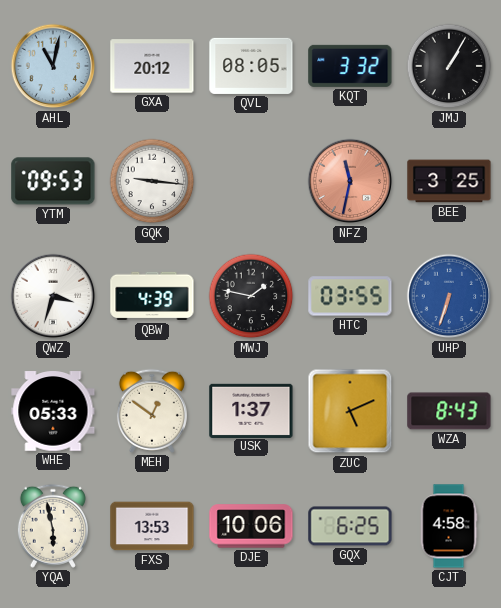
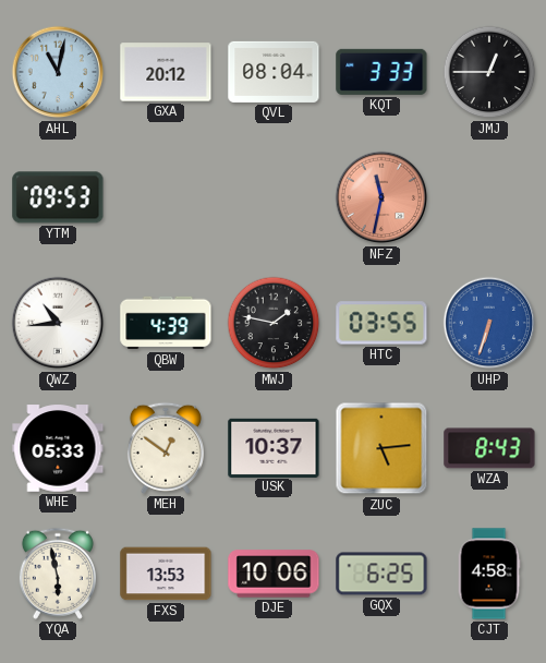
QVL: 08:05 -> 08:04 (274, 72)
KQT: 3:32 -> 3:33 (381, 72)
JMJ: 1:05 -> 12:45 (489, 72)
GQK: 9:16 -> none (152, 181)
BEE: 3:25 -> none (449, 181)
QWZ: 3:33 -> 10:44 (58, 323)
USK: 1:37 -> 10:37 (274, 447)
ZUC: 5:11 -> 5:14 (381, 448)
